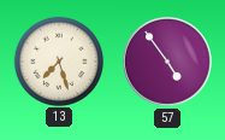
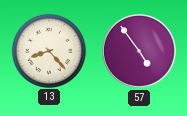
13: 7:27 -> 8:23 (48, 50)
